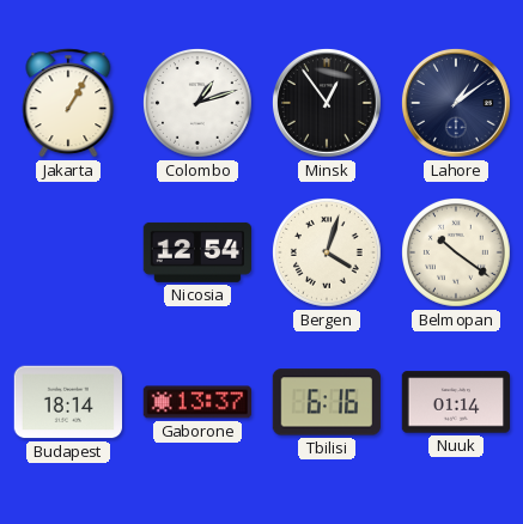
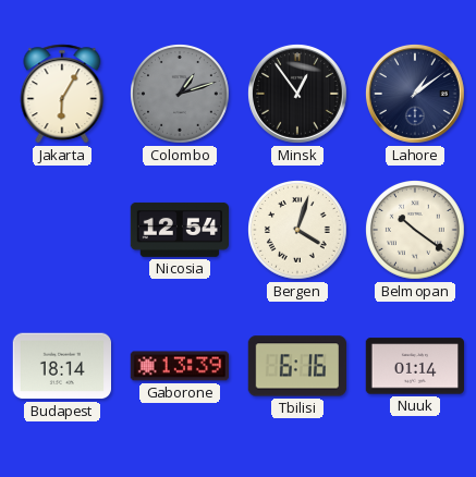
Jakarta: 1:05 -> 6:05 (62, 94)
Colombo dial: white -> grey (181, 95)
Gaborone: 13:37 -> 13:39 (179, 366)
